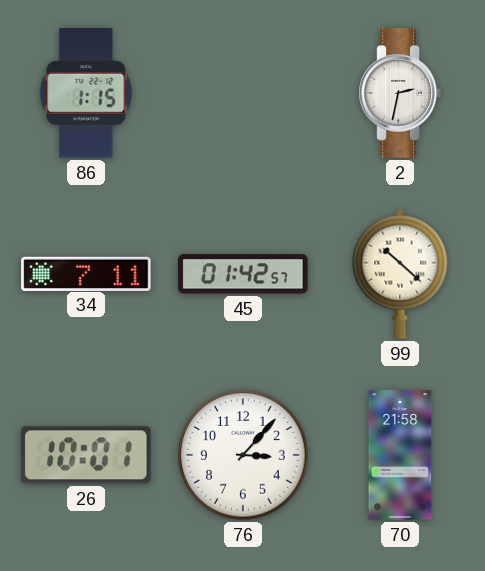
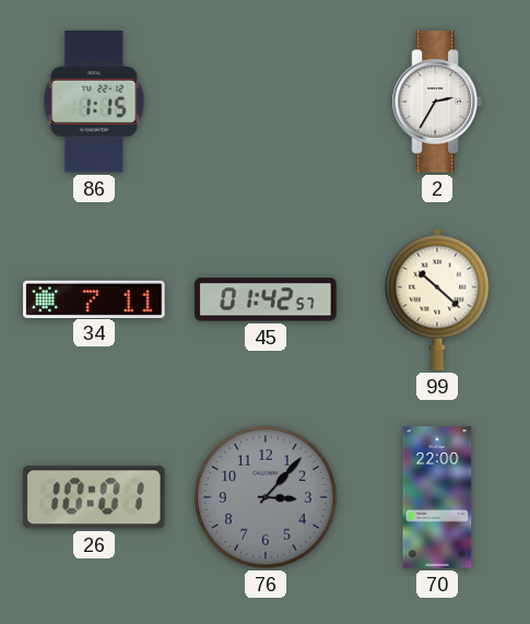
2: 2:32 -> 2:35 (437, 102)
76 dial: white -> grey (266, 497)
70: 21:58 -> 22:00 (437, 497)
